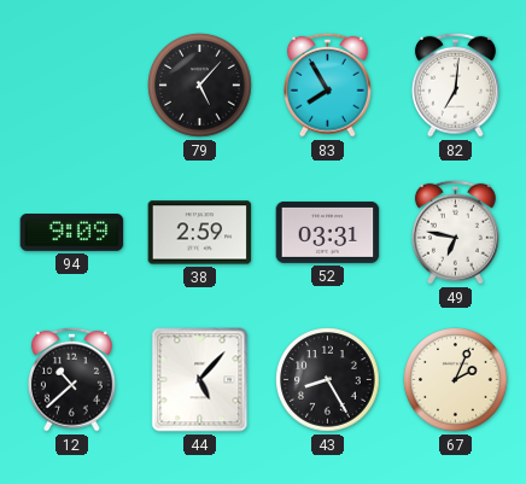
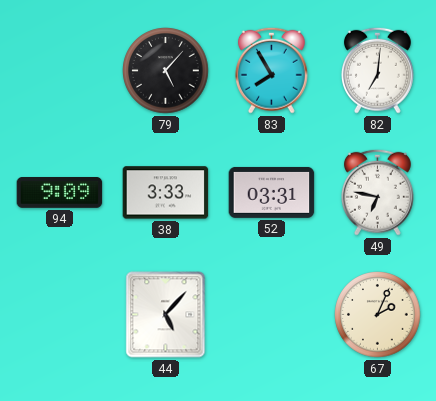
38: 2:59 -> 3:33 (166, 193)
12: 10:38 -> none (71, 379)
43: 8:25 -> none (328, 380)
